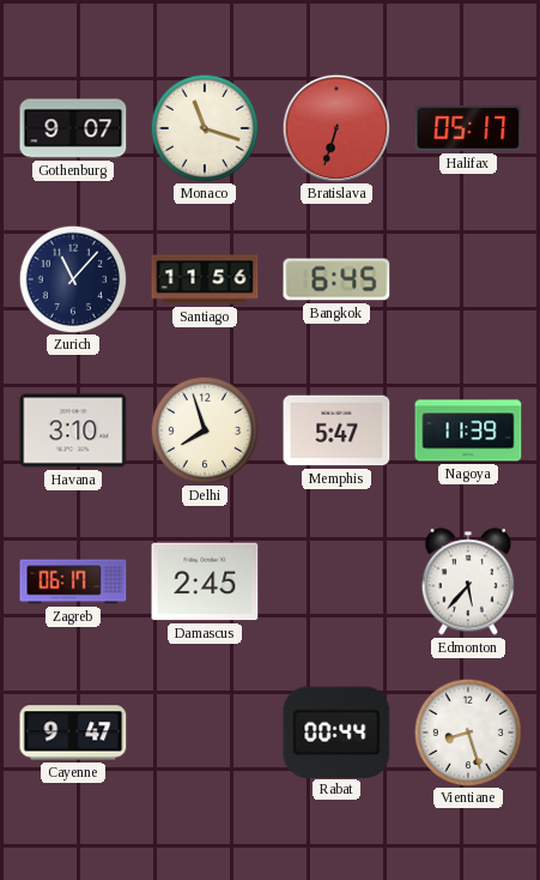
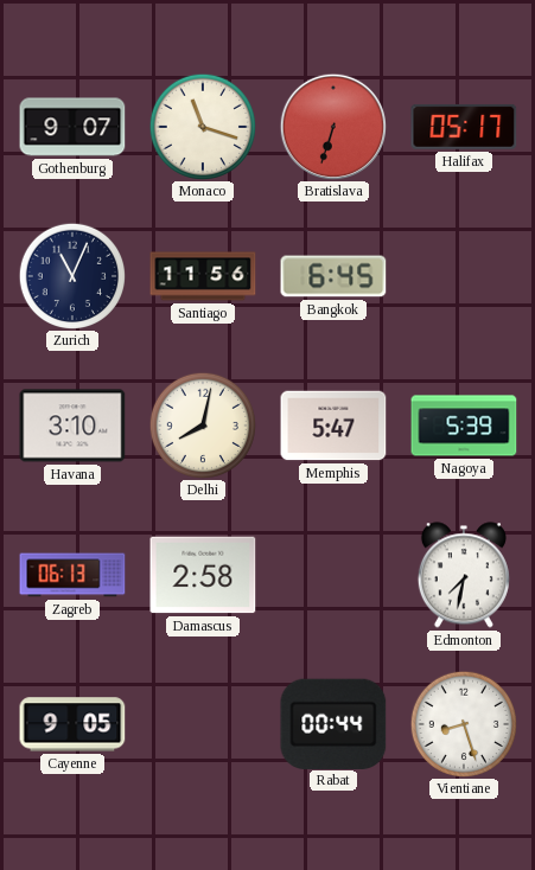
Zurich: 11:07 -> 11:04 (71, 275)
Delhi: 7:57 -> 8:02 (202, 424)
Nagoya: 11:39 -> 5:39 (464, 426)
Zagreb: 06:17 -> 06:13 (72, 575)
Damascus: 2:45 -> 2:58 (203, 575)
Edmonton: 5:37 -> 7:32 (464, 575)
Cayenne: 9:47 -> 9:05 (72, 724)
